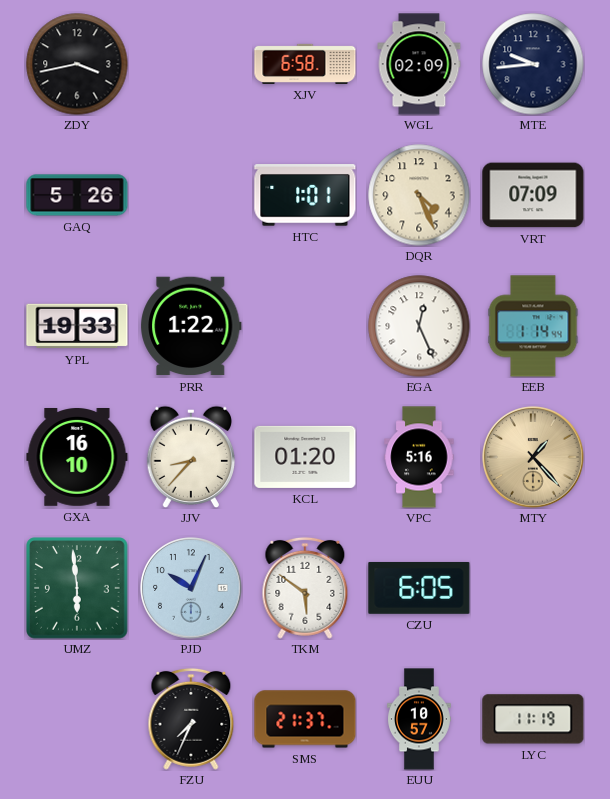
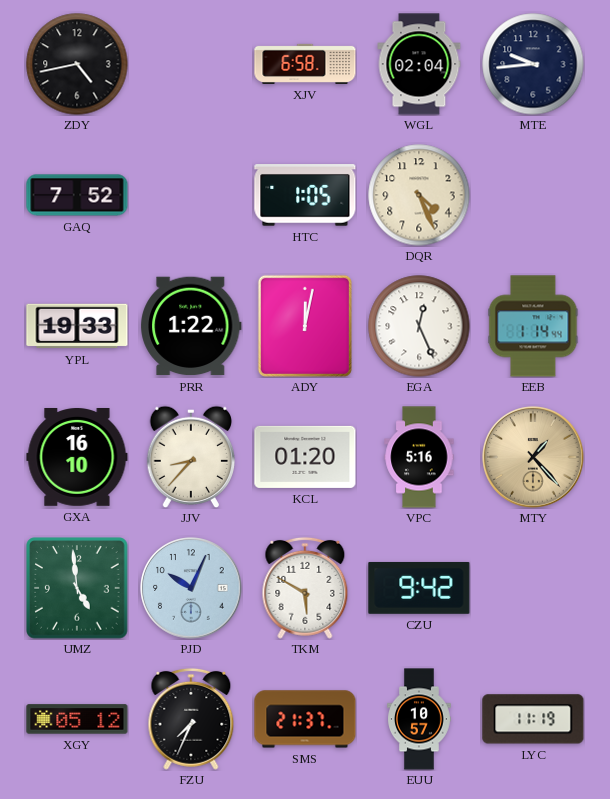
ZDY: 3:43 -> 4:43 (77, 64)
WGL: 02:09 -> 02:04 (419, 64)
GAQ: 5:26 -> 7:52 (77, 195)
HTC: 1:01 -> 1:05 (305, 195)
VRT: 07:09 -> none (533, 195)
ADY: none -> 12:02 (305, 326)
UMZ: 5:59 -> 4:59 (77, 588)
TKM: 5:51 -> 5:50 (305, 588)
CZU: 6:05 -> 9:42 (419, 588)
XGY: none -> 05:12 (77, 719)
